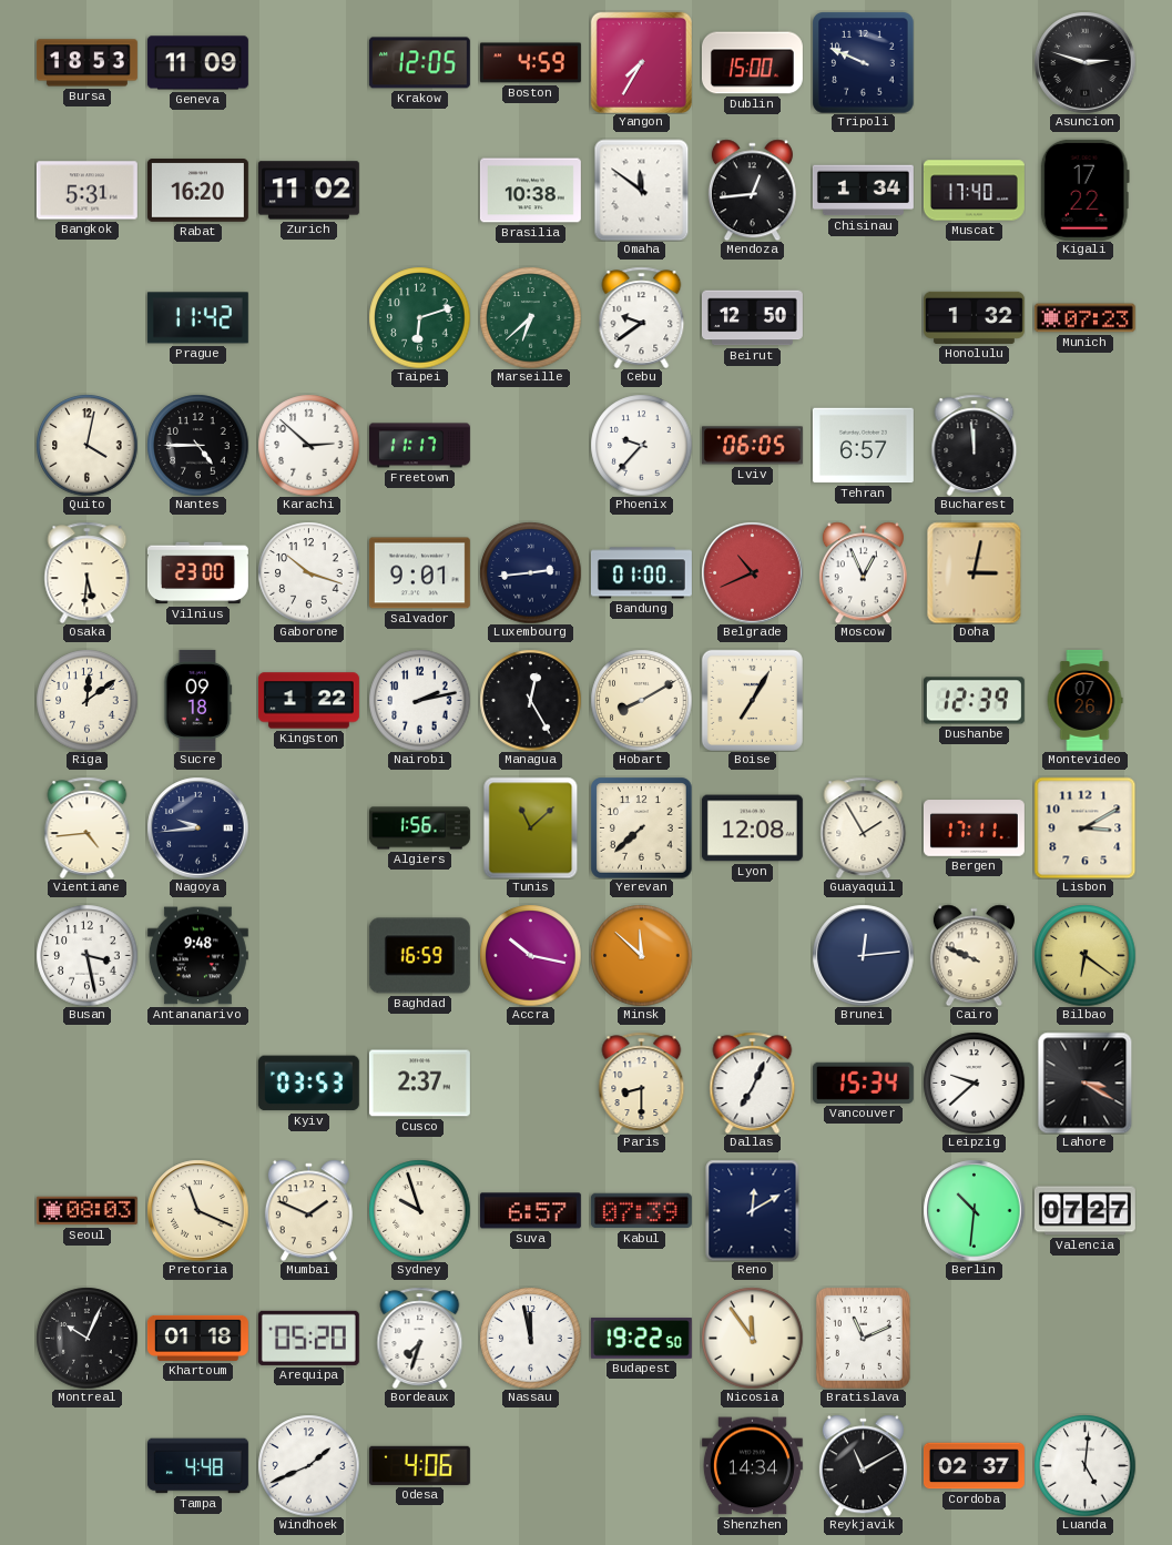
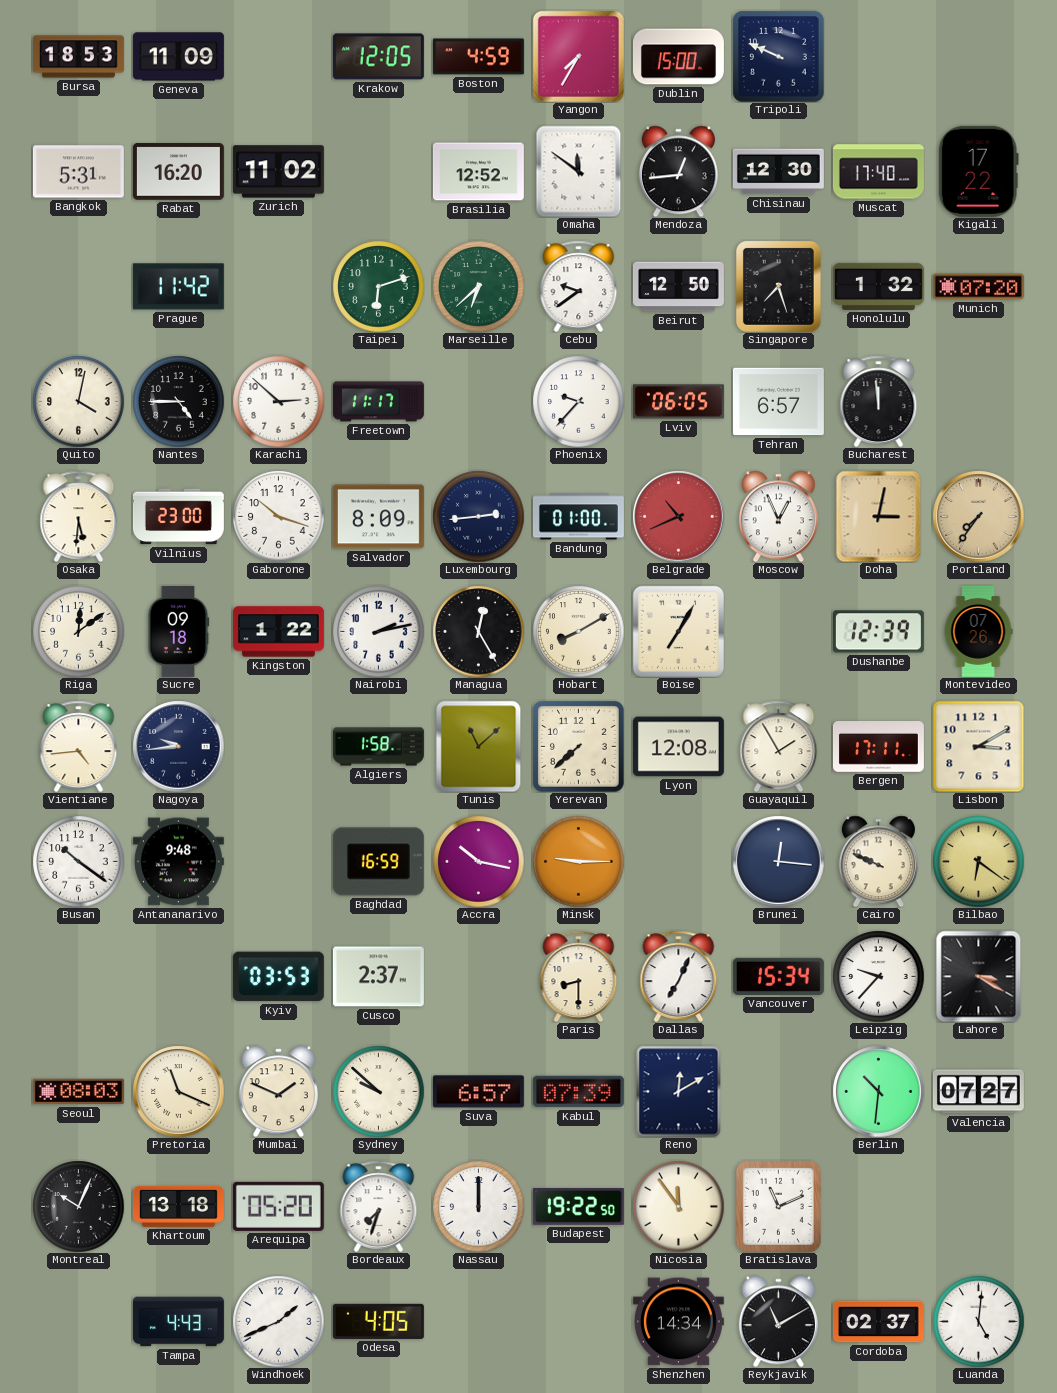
Asuncion: 2:48 -> none (1084, 62)
Brasilia: 10:38 -> 12:52 (478, 172)
Chisinau: 1:34 -> 12:30 (778, 172)
Singapore: none -> 7:27 (778, 286)
Munich: 07:23 -> 07:20 (978, 287)
Salvador: 9:01 -> 8:09 (378, 517)
Portland: none -> 7:36 (978, 516)
Algiers: 1:56 -> 1:58 (378, 747)
Busan: 3:28 -> 10:21 (78, 861)
Minsk: 11:52 -> 9:15 (578, 861)
Brunei: 12:14 -> 12:16 (778, 861)
Leipzig: 9:38 -> 9:37 (878, 976)
Sydney: 9:57 -> 9:52 (378, 1091)
Khartoum: 01:18 -> 13:18 (178, 1206)
Nassau: 11:58 -> 12:00 (478, 1206)
Tampa: 4:48 -> 4:43 (178, 1322)
Odesa: 4:06 -> 4:05 (378, 1321)
